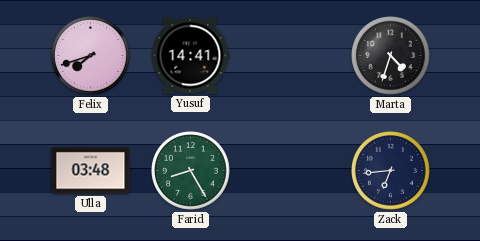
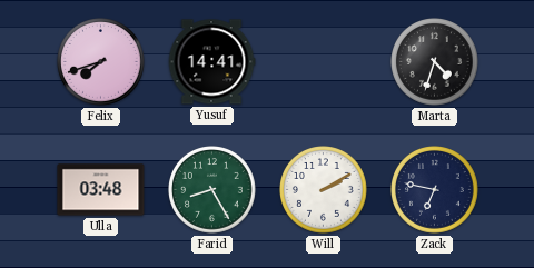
Will: none -> 2:10 (324, 190)
Zack: 6:44 -> 6:47 (435, 190)
